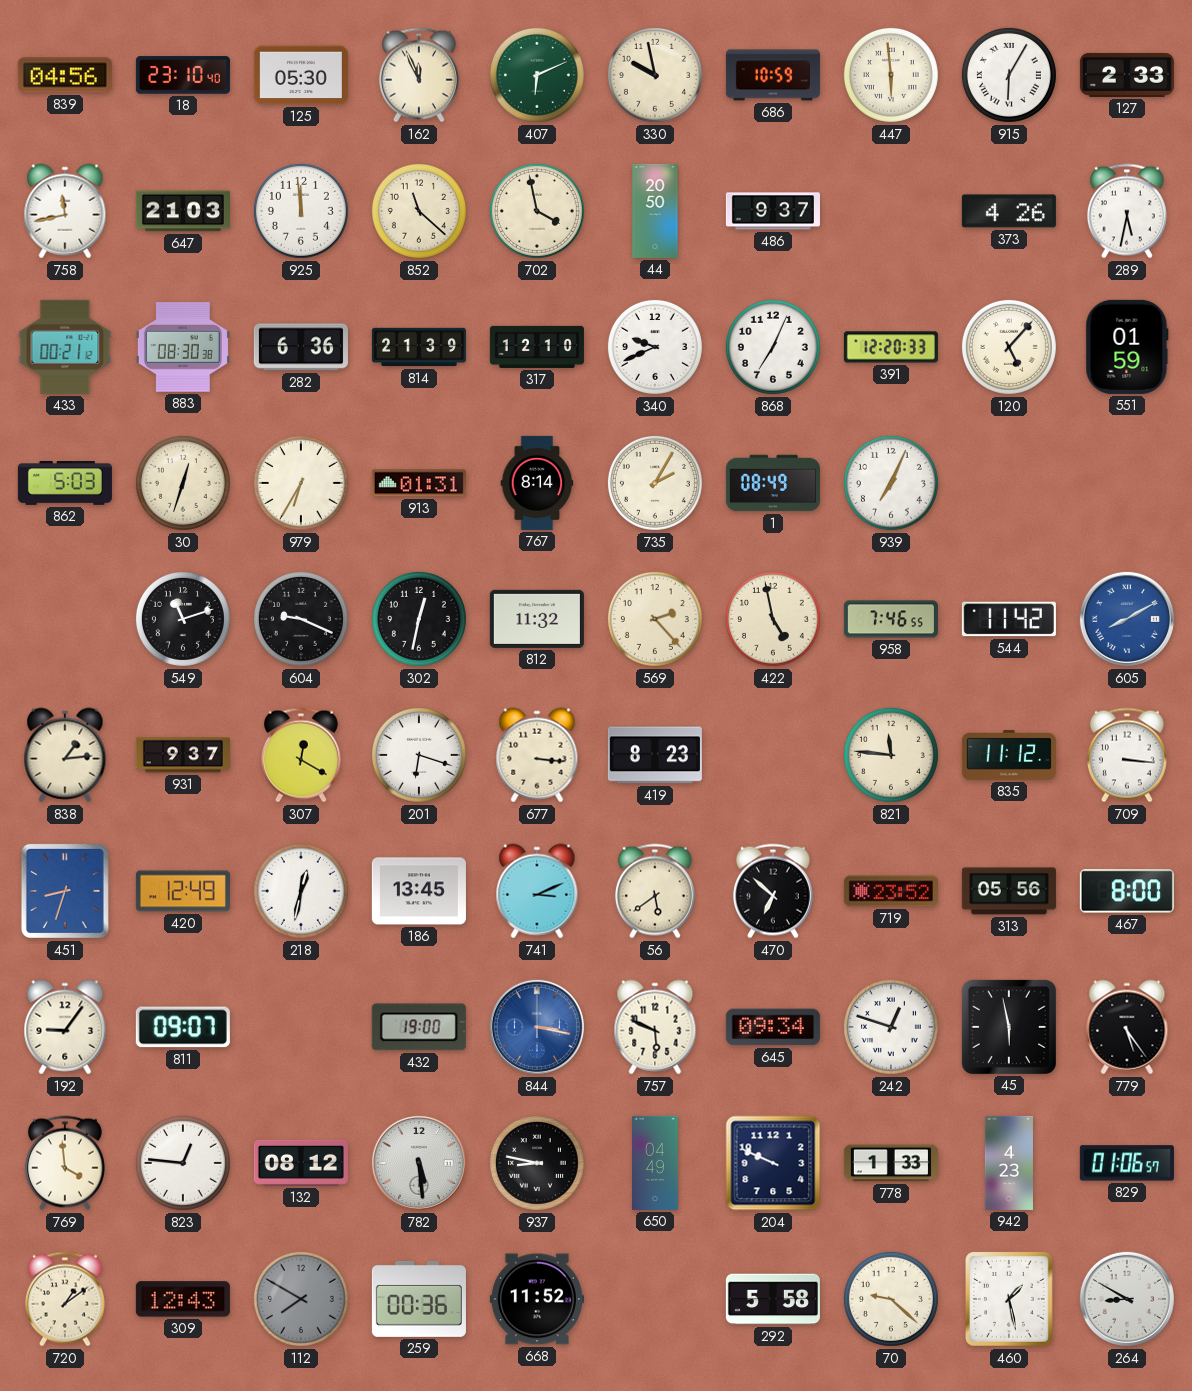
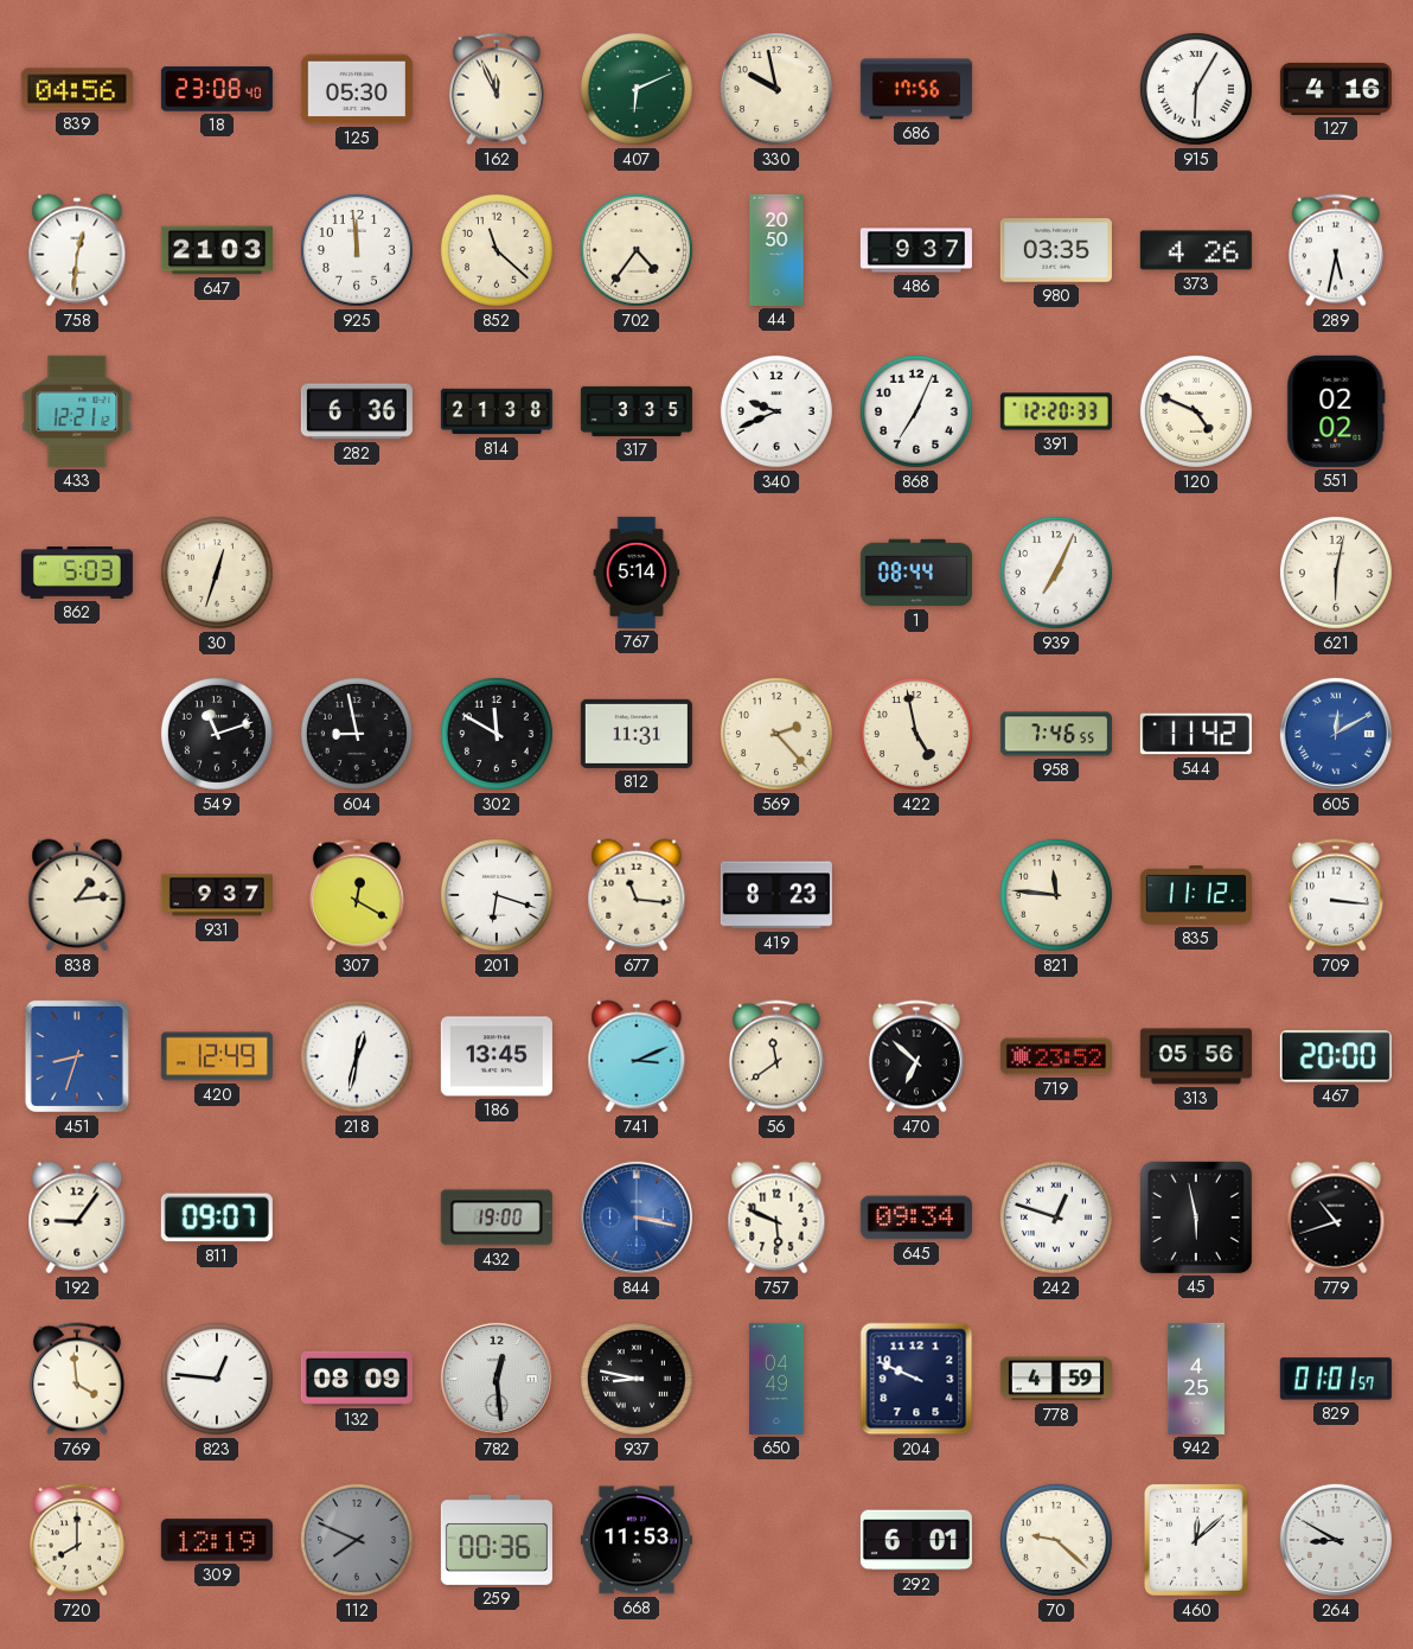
18: 23:10 -> 23:08 (217, 89)
686: 10:59 -> 17:56 (916, 89)
447: 5:59 -> none (891, 75)
127: 2:33 -> 4:16 (1336, 89)
758: 11:43 -> 12:31 (77, 250)
702: 3:58 -> 4:36 (637, 250)
980: none -> 03:35 (1056, 250)
433: 00:21 -> 12:21 (77, 411)
883: 08:30 -> none (183, 347)
814: 21:39 -> 21:38 (497, 411)
317: 12:10 -> 3:35 (637, 411)
120: 5:07 -> 4:49 (1196, 411)
551: 01:59 -> 02:02 (1336, 411)
979: 6:35 -> none (301, 483)
913: 01:31 -> none (419, 483)
767: 8:14 -> 5:14 (637, 573)
735: 2:05 -> none (655, 483)
1: 08:49 -> 08:44 (916, 573)
621: none -> 6:02 (1336, 573)
604: 9:19 -> 8:58 (357, 734)
302: 12:32 -> 11:50 (497, 734)
812: 11:32 -> 11:31 (637, 734)
605: 8:10 -> 12:10 (1336, 734)
677: 3:16 -> 11:16 (637, 895)
56: 5:39 -> 11:39 (776, 1056)
467: 8:00 -> 20:00 (1336, 1056)
779: 5:24 -> 10:42 (1336, 1217)
132: 08:12 -> 08:09 (357, 1379)
782: 5:29 -> 12:29 (497, 1379)
778: 1:33 -> 4:59 (1056, 1379)
942: 4:23 -> 4:25 (1196, 1379)
829: 01:06 -> 01:01 (1336, 1379)
720: 1:09 -> 8:00 (77, 1540)
309: 12:43 -> 12:19 (217, 1540)
112: 7:50 -> 7:49 (357, 1540)
668: 11:52 -> 11:53 (637, 1540)
292: 5:58 -> 6:01 (916, 1540)
460: 1:28 -> 12:08 (1196, 1540)
